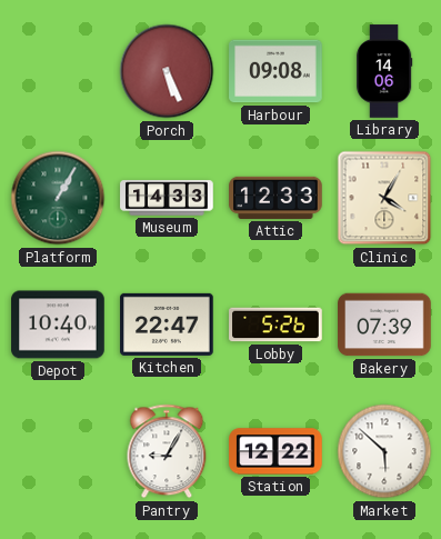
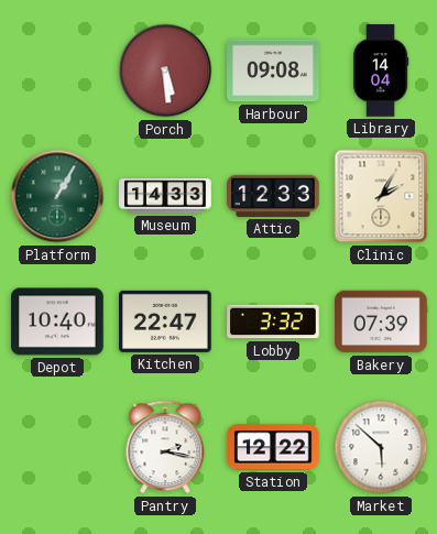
Porch: 5:26 -> 5:29 (165, 70)
Library: 14:06 -> 14:04 (381, 70)
Clinic: 4:05 -> 2:05 (381, 196)
Lobby: 5:26 -> 3:32 (273, 322)
Pantry: 9:05 -> 2:17 (165, 447)
